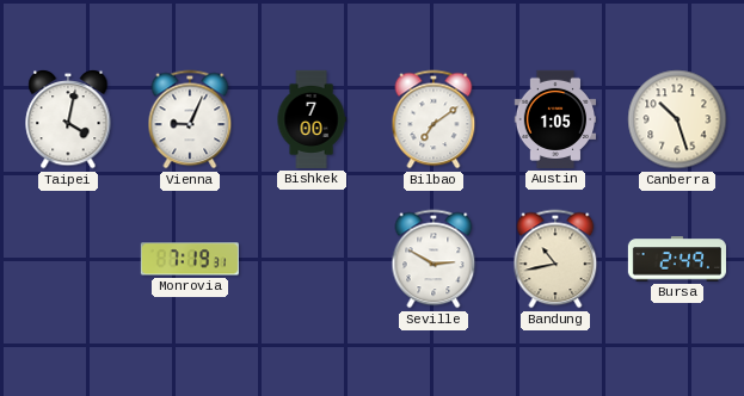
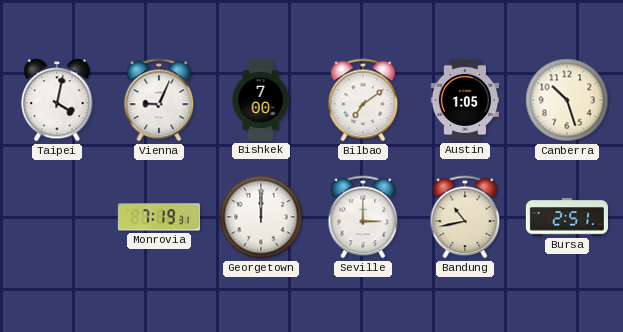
Georgetown: none -> 12:00 (261, 217)
Seville: 2:50 -> 3:00 (363, 217)
Bursa: 2:49 -> 2:51 (567, 217)
